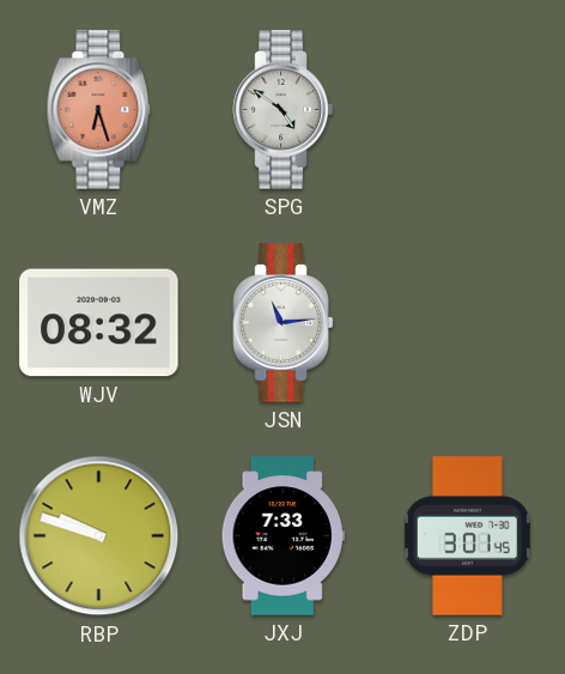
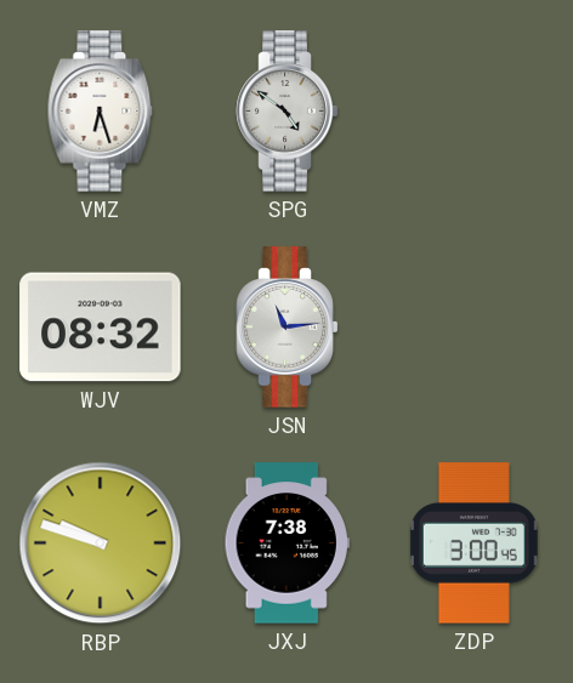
VMZ dial: salmon -> white (101, 112)
JXJ: 7:33 -> 7:38 (286, 543)
ZDP: 3:01 -> 3:00 (473, 543)
